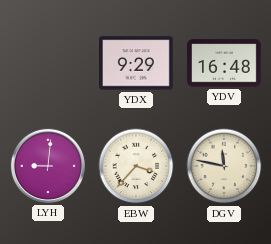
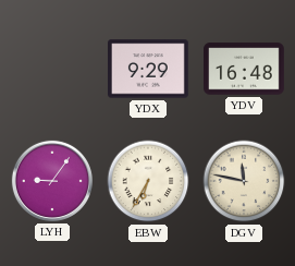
LYH: 9:01 -> 9:06 (52, 181)
EBW: 3:37 -> 6:35 (148, 181)
